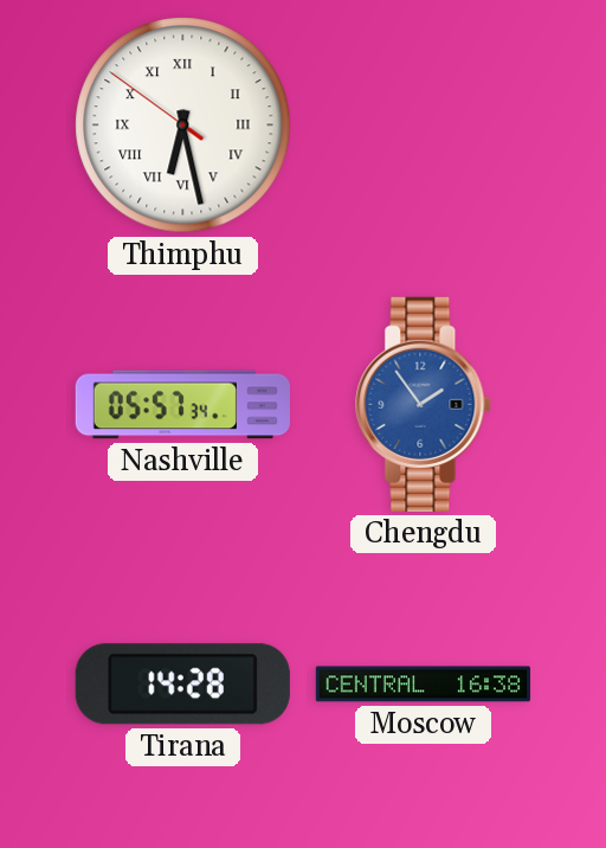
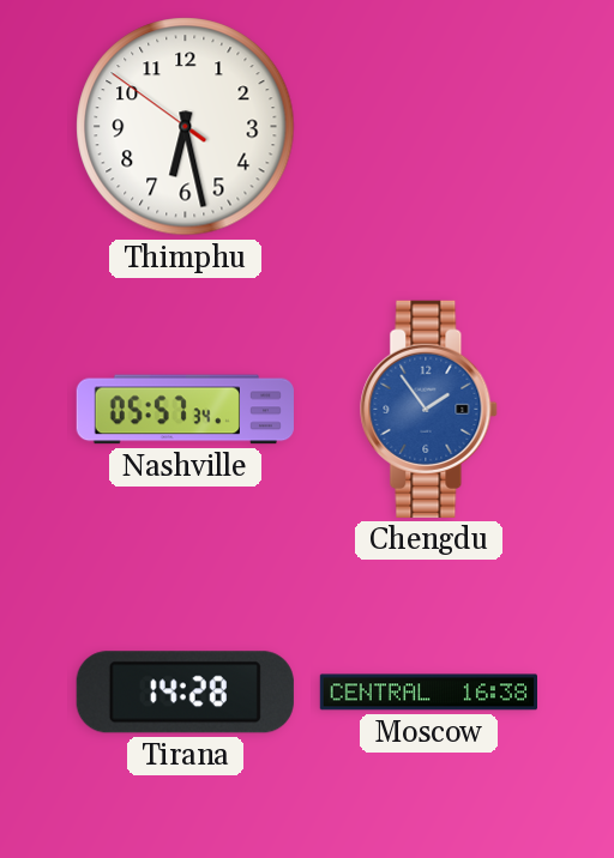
Thimphu numerals: Roman -> Arabic (186, 127)
